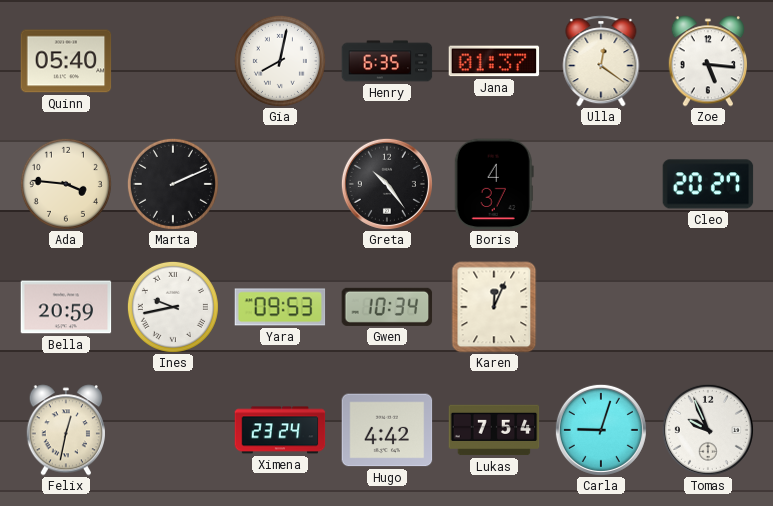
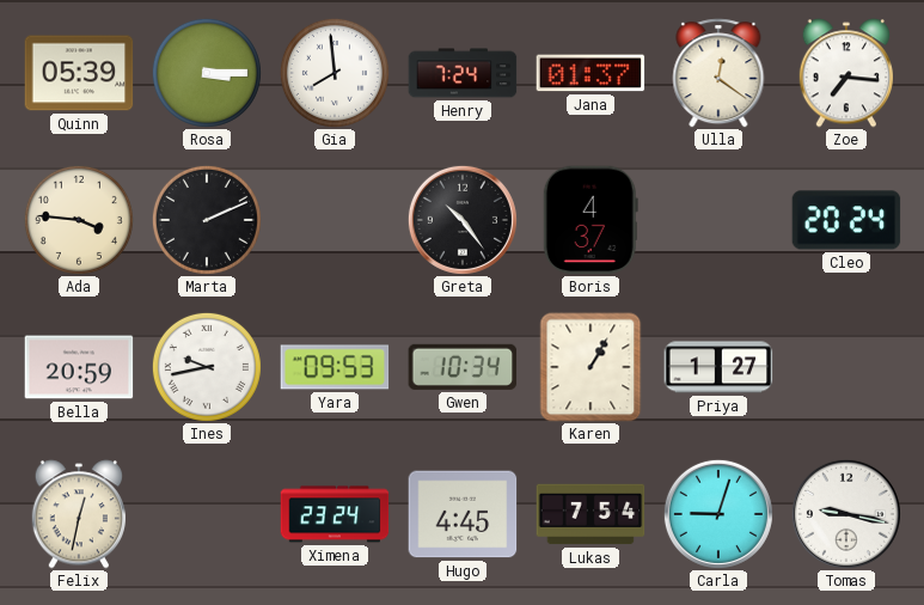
Quinn: 05:40 -> 05:39 (79, 73)
Rosa: none -> 3:15 (207, 73)
Gia: 8:02 -> 7:59 (335, 73)
Henry: 6:35 -> 7:24 (463, 73)
Zoe: 5:16 -> 7:16 (845, 73)
Cleo: 20:27 -> 20:24 (846, 220)
Karen: 12:04 -> 1:05 (590, 367)
Priya: none -> 1:27 (718, 367)
Hugo: 4:42 -> 4:45 (463, 514)
Tomas: 9:56 -> 9:17 (846, 514)
